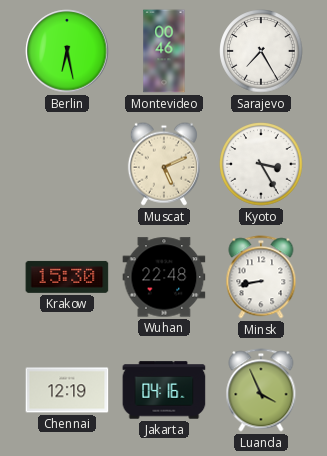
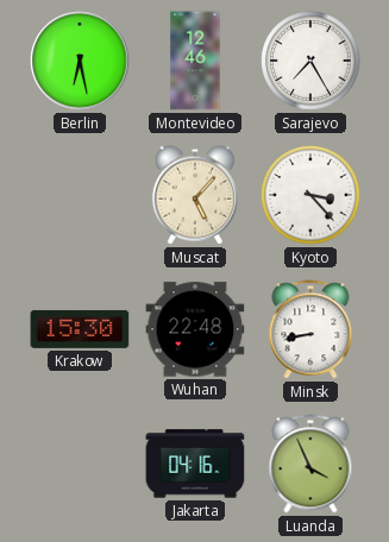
Montevideo: 00:46 -> 12:46 (195, 61)
Muscat: 5:11 -> 5:07 (195, 195)
Kyoto: 3:25 -> 3:23 (310, 195)
Chennai: 12:19 -> none (67, 390)
